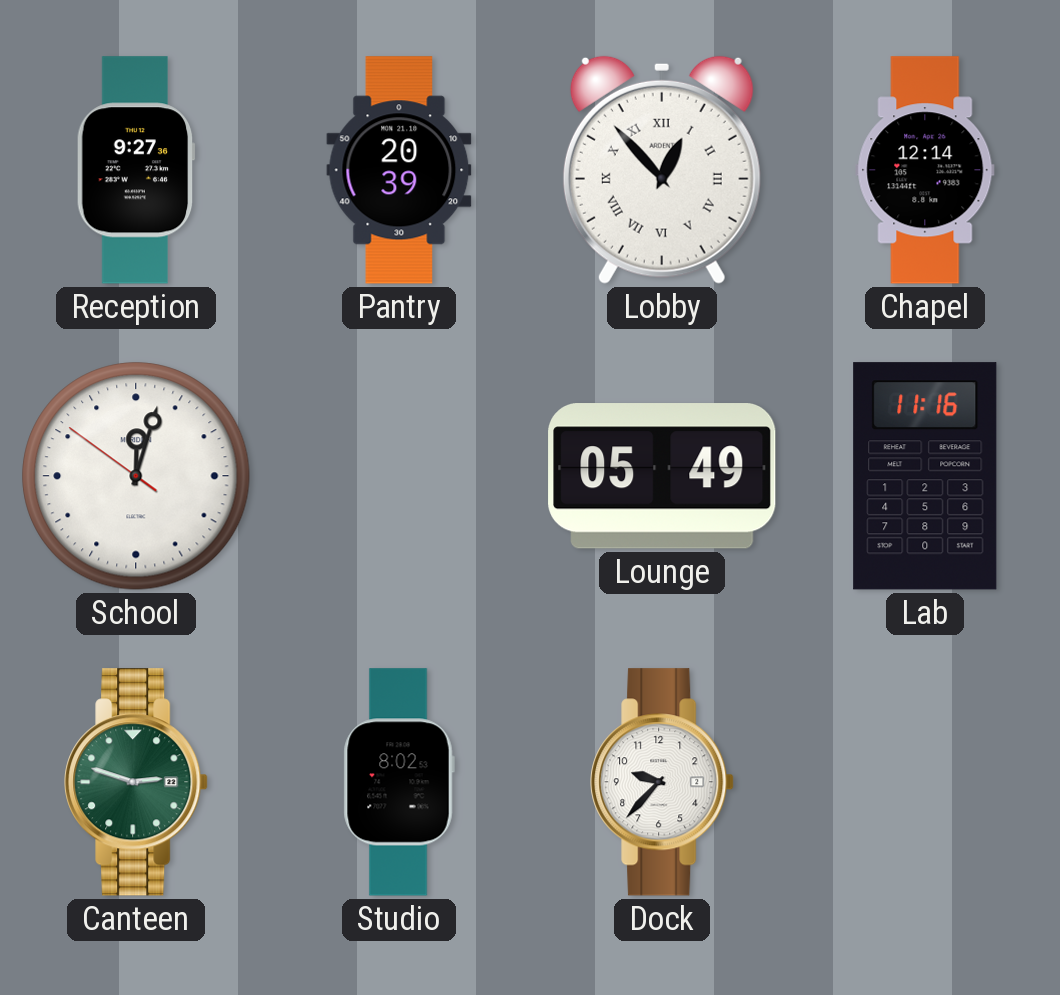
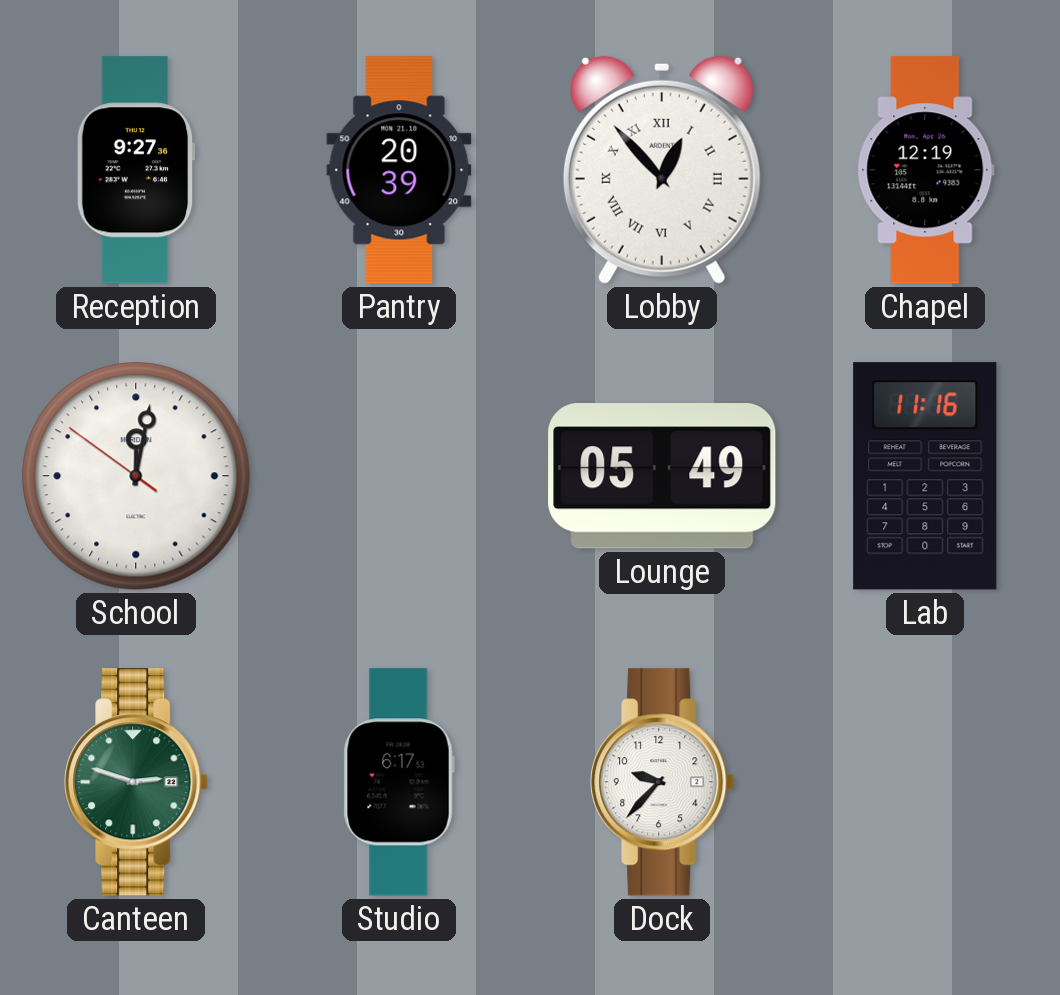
Chapel: 12:14 -> 12:19 (925, 170)
School: 12:02 -> 12:01 (136, 476)
Studio: 8:02 -> 6:17 (399, 782)
